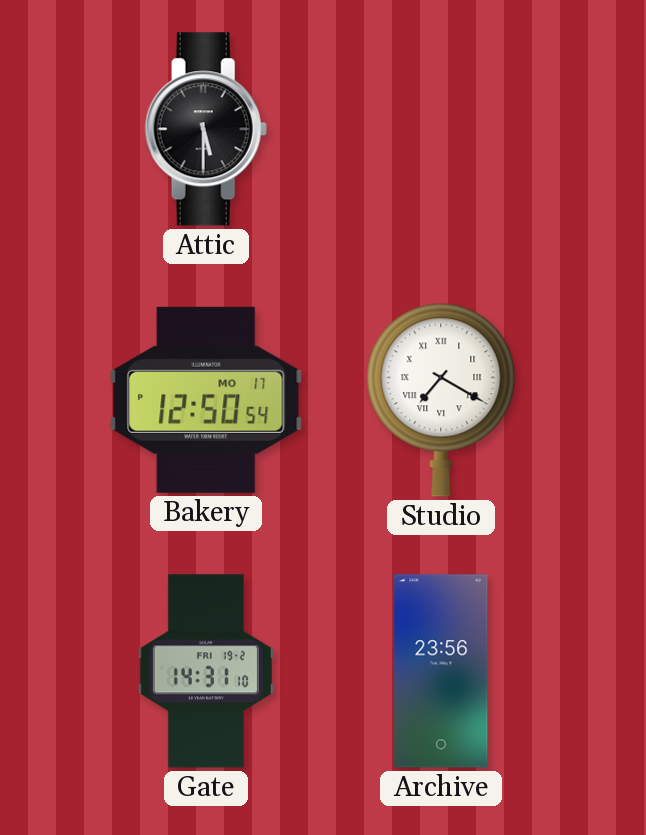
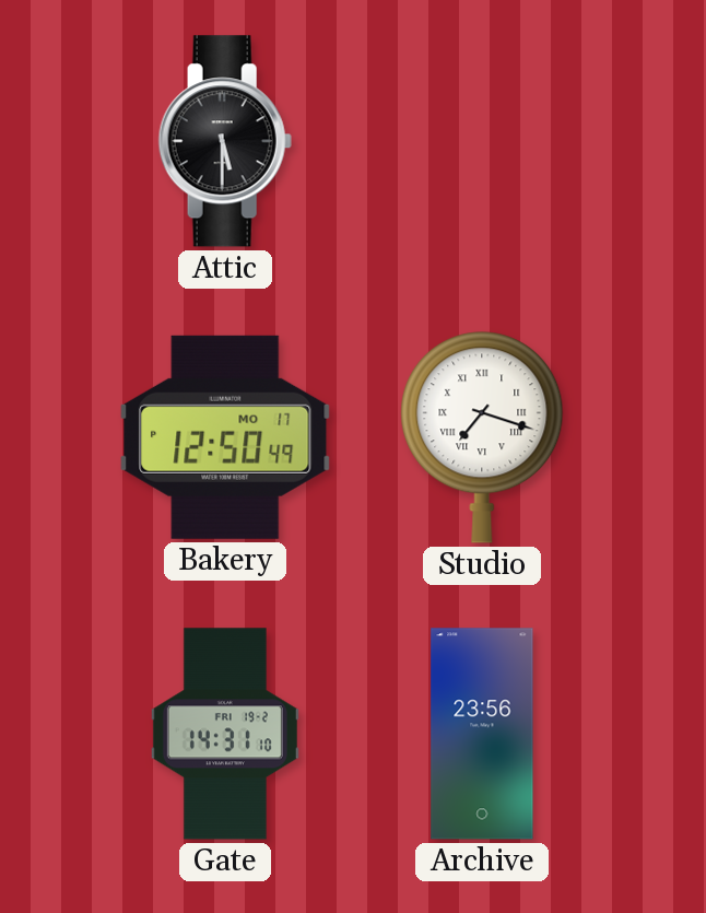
Bakery: 12:50:54 -> 12:50:49 (225, 437)
Studio: 7:20 -> 7:18 (482, 437)
